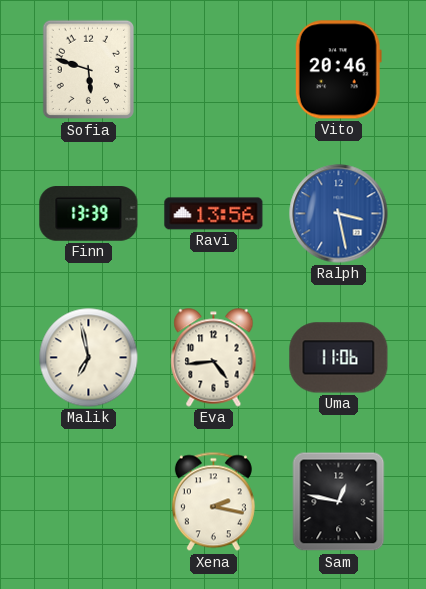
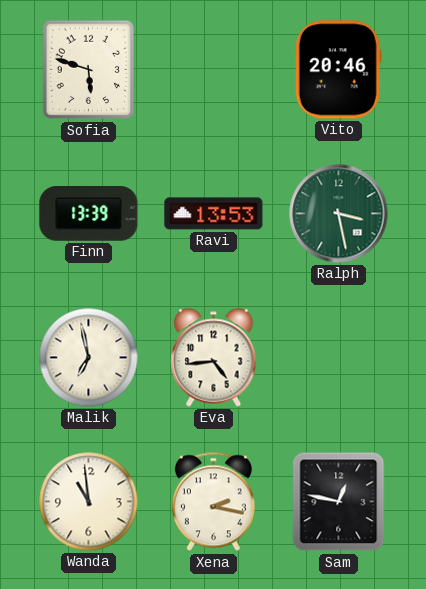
Ravi: 13:56 -> 13:53 (214, 214)
Ralph dial: blue -> green (339, 214)
Uma: 11:06 -> none (339, 358)
Wanda: none -> 10:59 (89, 502)
